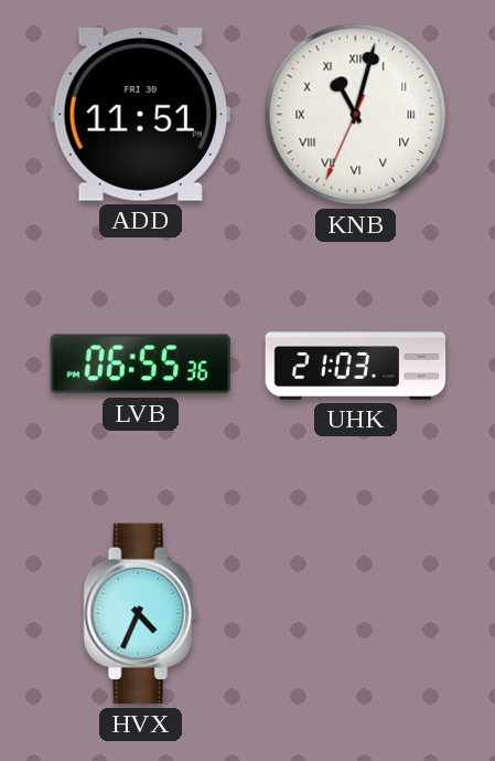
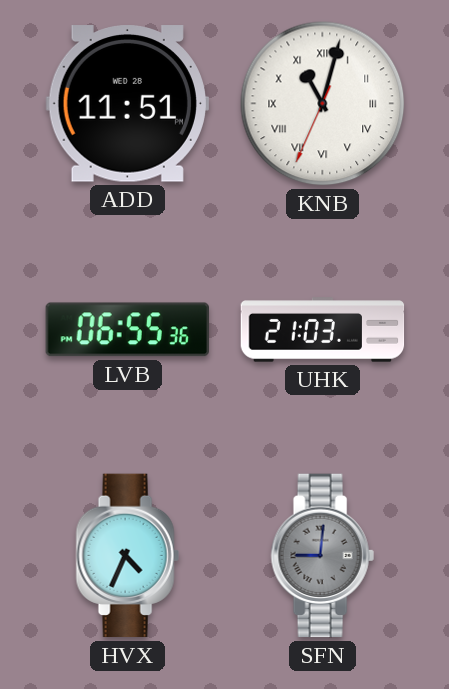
ADD date: FRI 30 -> WED 28 (127, 104)
SFN: none -> 9:01 (322, 556)
